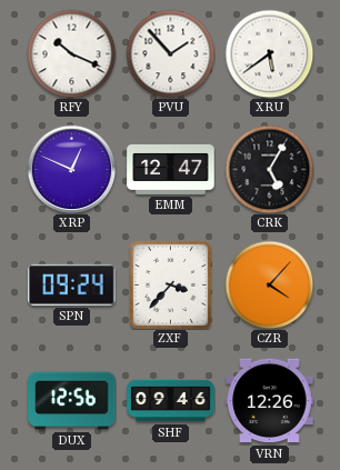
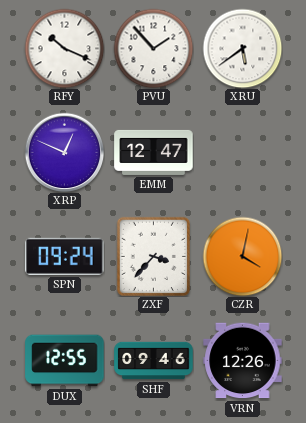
CRK: 5:05 -> none (269, 169)
CZR: 4:07 -> 4:02 (242, 256)
DUX: 12:56 -> 12:55 (65, 361)
